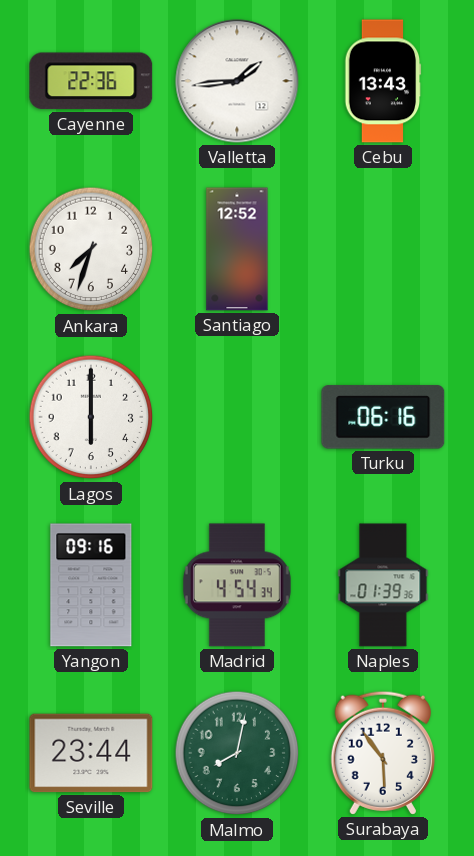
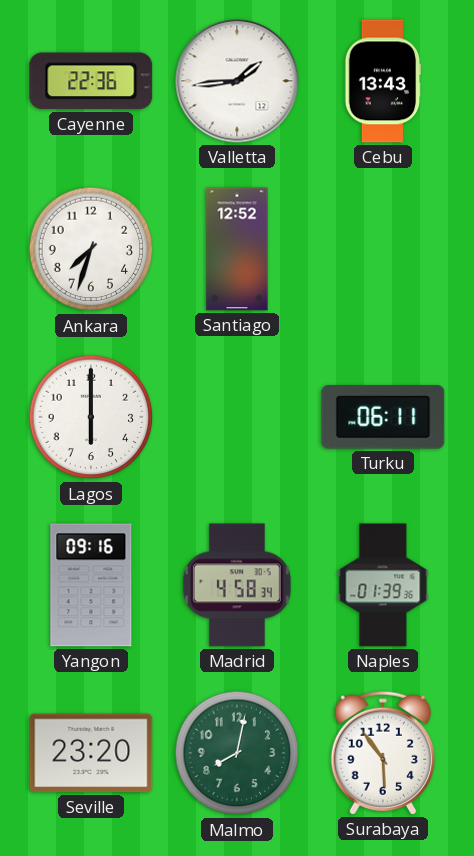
Turku: 06:16 -> 06:11 (383, 417)
Madrid: 4:54 -> 4:58 (237, 585)
Seville: 23:44 -> 23:20 (91, 753)
